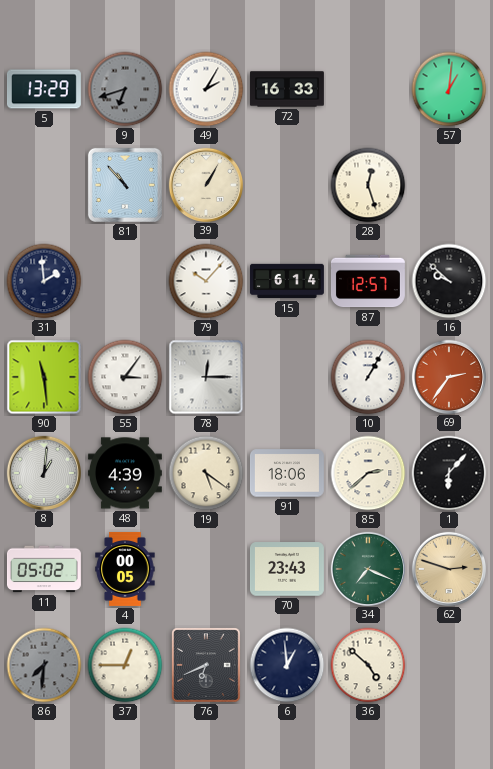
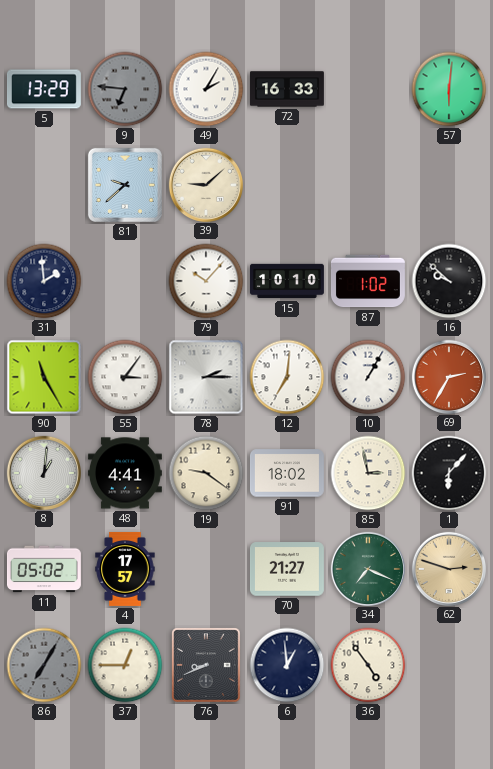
9: 6:42 -> 6:46 (125, 89)
57: 1:01 -> 6:01 (449, 89)
81: 10:53 -> 9:38 (125, 185)
39: 1:05 -> 9:08 (205, 184)
28: 12:27 -> none (368, 185)
15: 6:14 -> 10:10 (288, 281)
87: 12:57 -> 1:02 (368, 281)
90: 11:29 -> 11:25 (44, 377)
78: 12:15 -> 2:15 (206, 377)
12: none -> 7:01 (287, 377)
69: 2:36 -> 2:35 (448, 376)
48: 4:39 -> 4:41 (125, 473)
19: 5:21 -> 9:21 (206, 473)
91: 18:06 -> 18:02 (287, 473)
85: 2:38 -> 2:58 (368, 473)
4: 00:05 -> 17:57 (125, 569)
70: 23:43 -> 21:27 (287, 569)
86: 7:31 -> 7:05 (44, 665)
76: 6:41 -> 8:41 (206, 665)
36: 4:52 -> 4:54 (368, 665)
